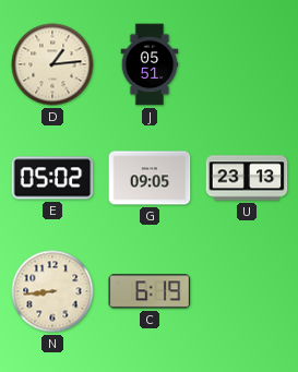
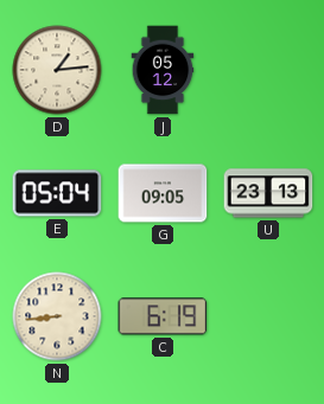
J: 05:51 -> 05:12 (163, 70)
E: 05:02 -> 05:04 (57, 193)
